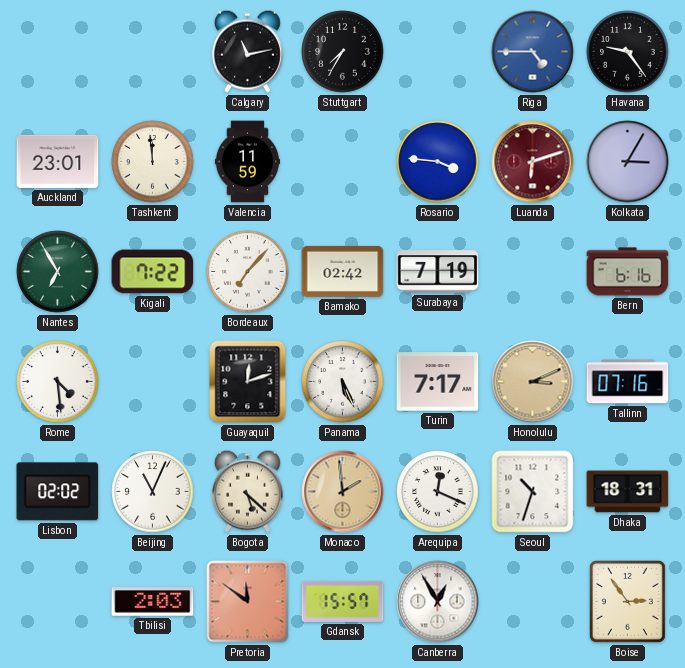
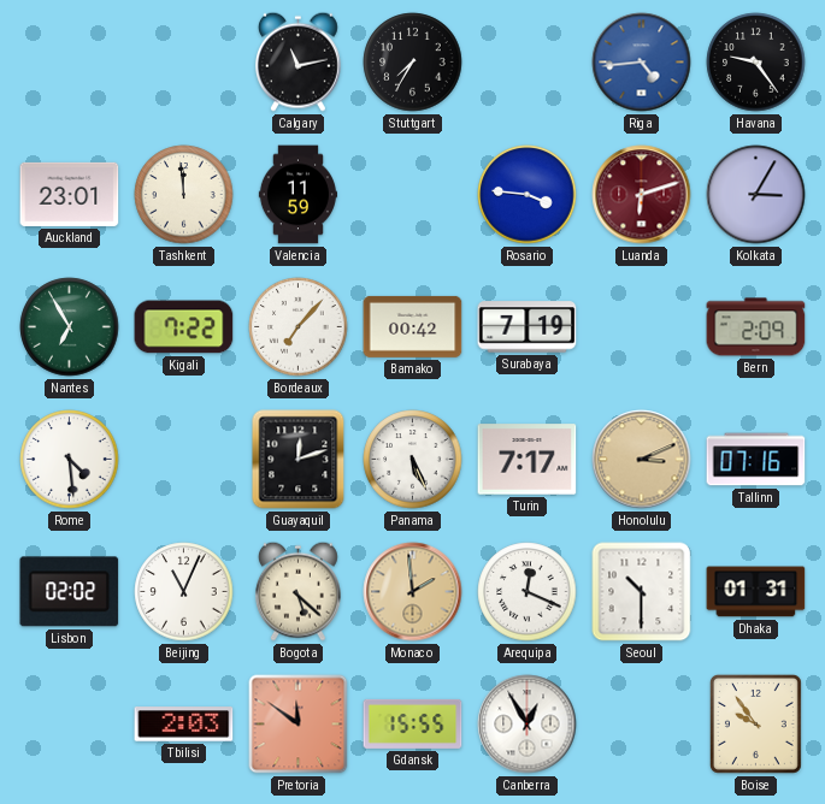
Riga: 4:45 -> 4:44 (642, 63)
Bamako: 02:42 -> 00:42 (413, 326)
Bern: 6:16 -> 2:09 (756, 327)
Seoul: 10:33 -> 10:30 (642, 592)
Dhaka: 18:31 -> 01:31 (756, 592)
Gdansk: 15:57 -> 15:55 (413, 723)
Boise: 2:54 -> 9:54 (755, 723)
